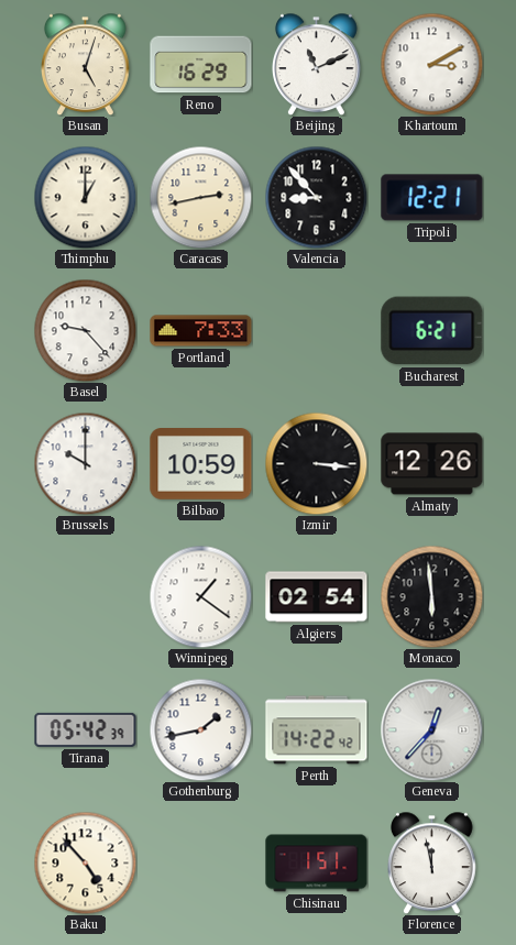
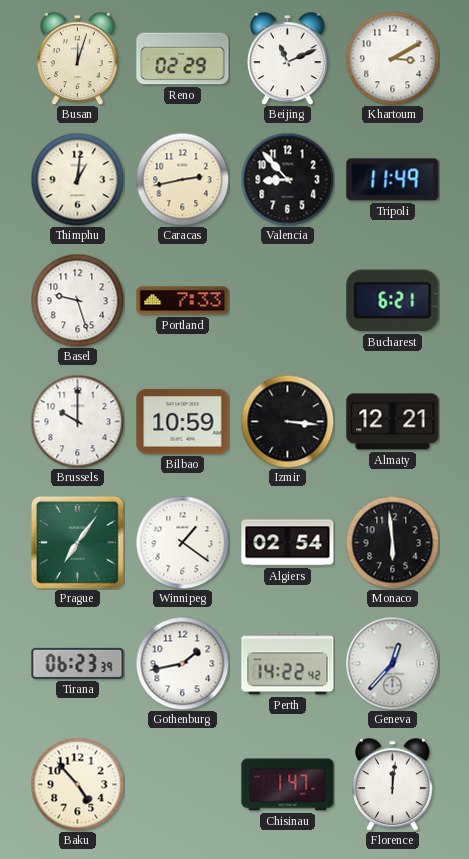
Busan: 5:03 -> 12:03 (78, 58)
Reno: 16:29 -> 02:29 (183, 59)
Thimphu: 1:00 -> 1:01 (77, 179)
Tripoli: 12:21 -> 11:49 (393, 180)
Basel: 9:23 -> 9:27 (77, 300)
Almaty: 12:26 -> 12:21 (393, 422)
Prague: none -> 7:06 (77, 542)
Tirana: 05:42 -> 06:23 (78, 663)
Chisinau: 1:51 -> 1:47 (288, 785)
Florence: 11:58 -> 12:01 (393, 784)
